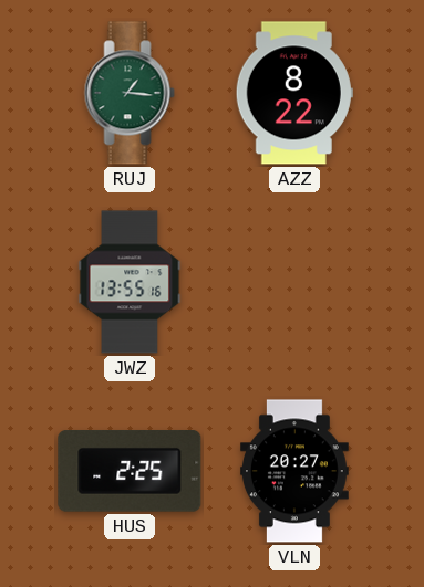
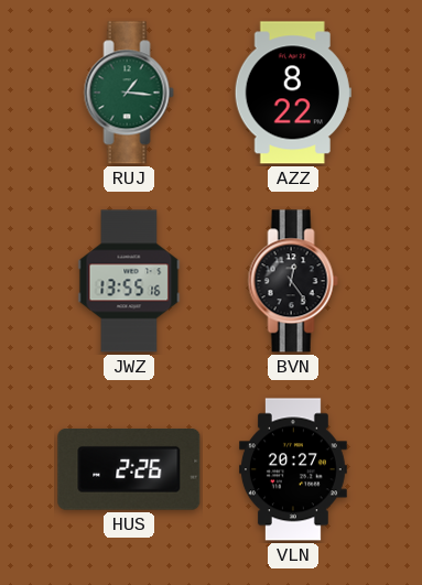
BVN: none -> 12:24 (293, 281)
HUS: 2:25 -> 2:26 (129, 470)
